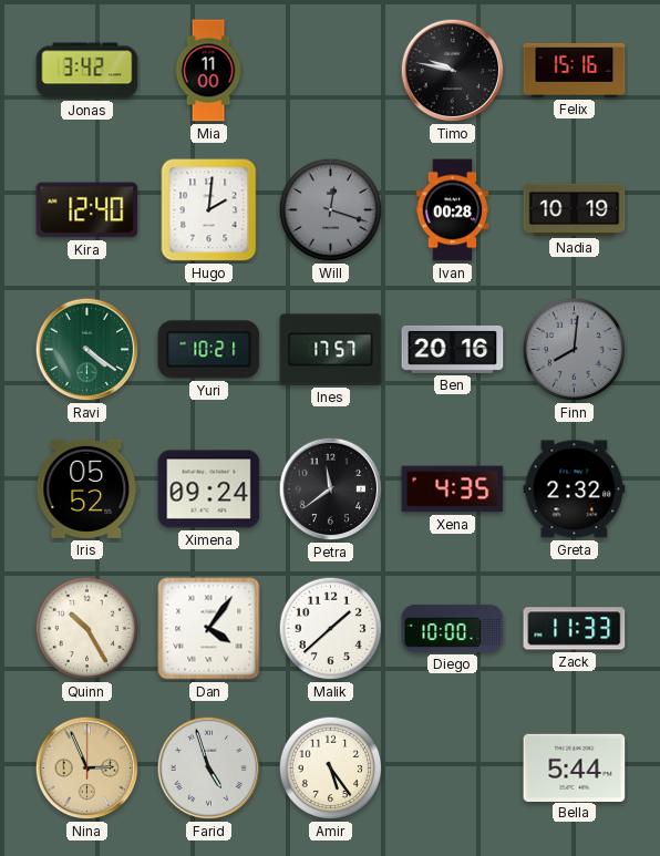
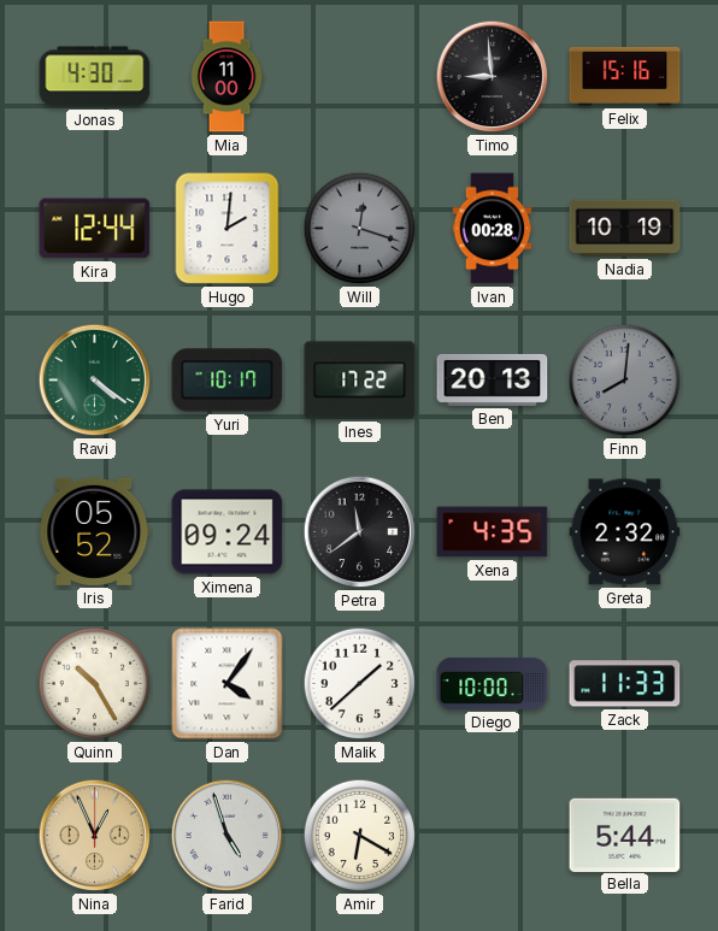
Jonas: 3:42 -> 4:30 (95, 77)
Timo: 9:47 -> 8:59 (493, 77)
Kira: 12:40 -> 12:44 (95, 229)
Yuri: 10:21 -> 10:17 (228, 381)
Ines: 17:57 -> 17:22 (360, 381)
Ben: 20:16 -> 20:13 (493, 379)
Nina: 2:56 -> 12:56 (95, 836)
Amir: 5:24 -> 6:20 (360, 836)
